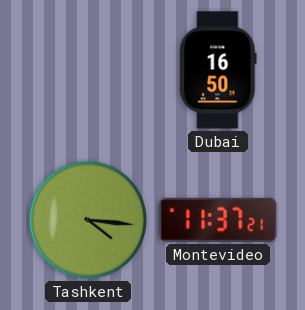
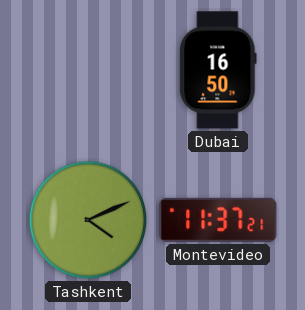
Tashkent: 4:16 -> 4:11 (88, 220)
